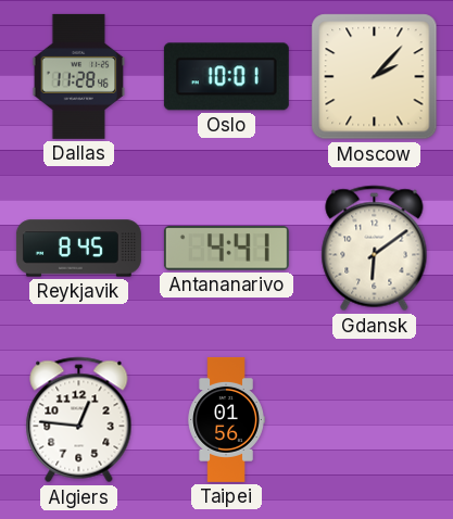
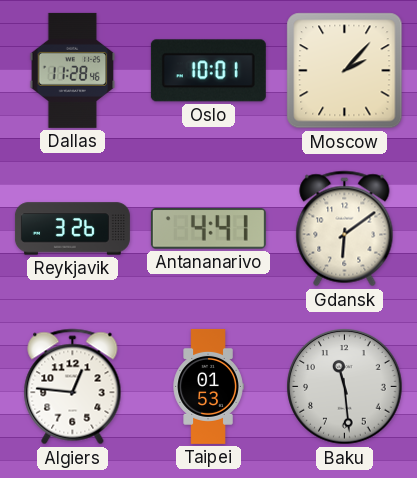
Reykjavik: 8:45 -> 3:26 (72, 229)
Taipei: 01:56 -> 01:53 (208, 386)
Baku: none -> 11:29 (345, 387)
